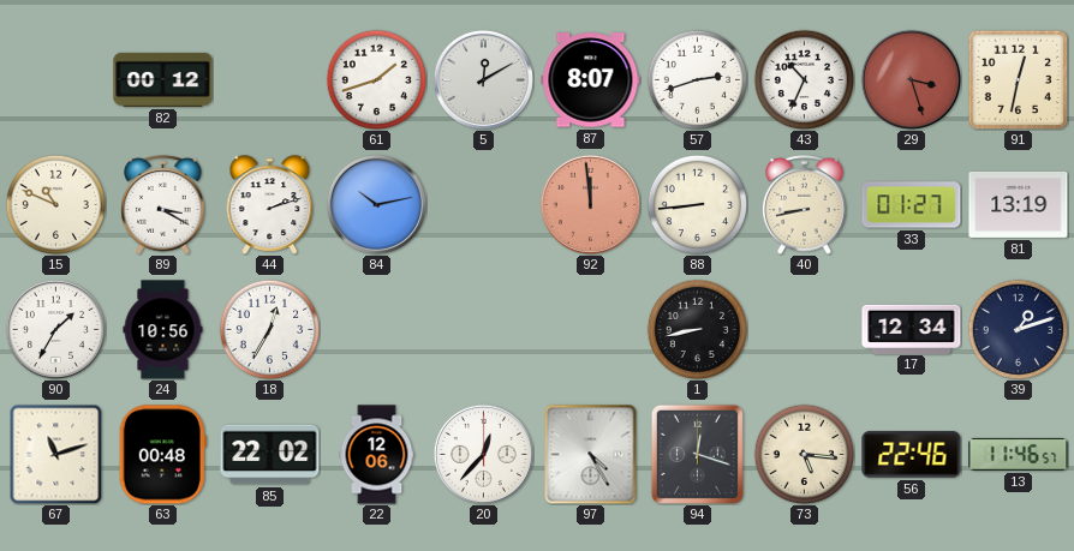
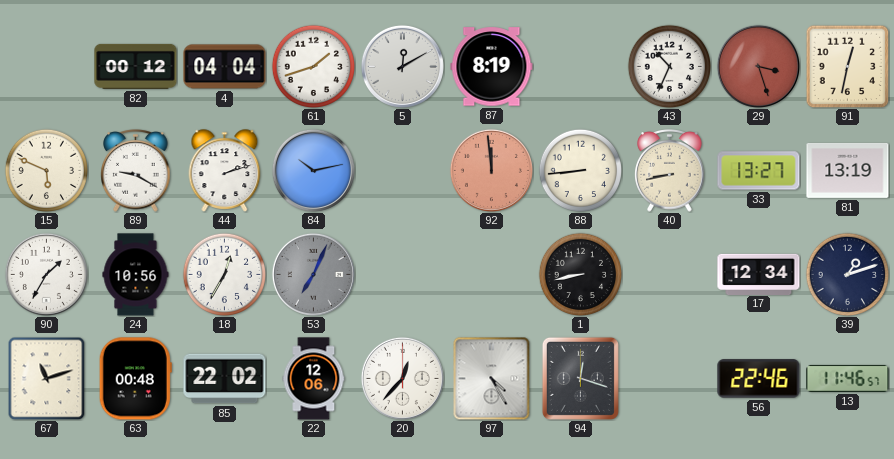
4: none -> 04:04 (225, 67)
87: 8:07 -> 8:19 (492, 67)
57: 2:42 -> none (697, 79)
15: 10:49 -> 5:49 (46, 170)
89: 3:20 -> 9:20 (136, 171)
33: 01:27 -> 13:27 (759, 171)
53: none -> 7:04 (313, 274)
73: 5:16 -> none (804, 454)
